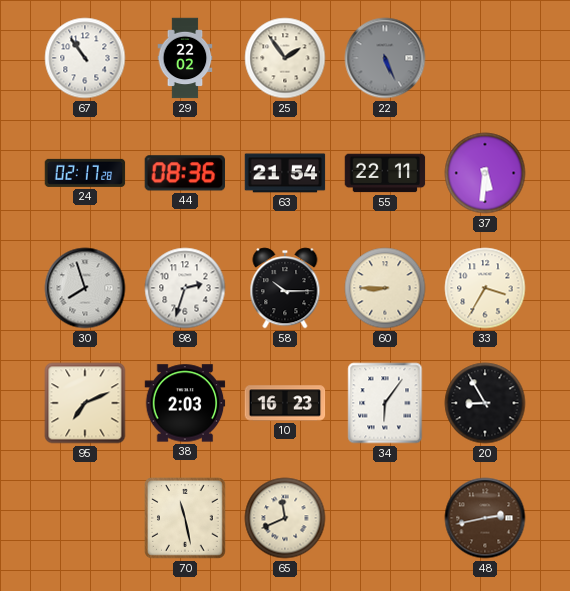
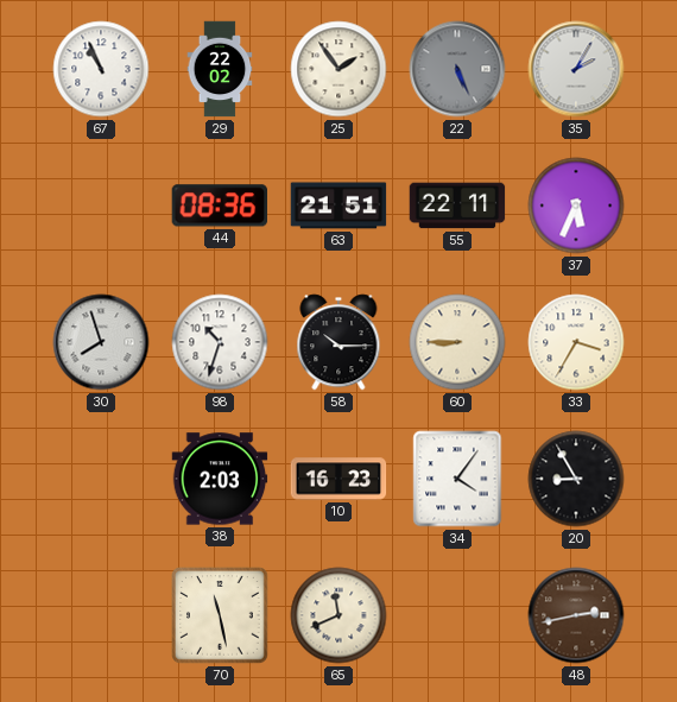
67: 10:54 -> 10:56 (101, 69)
35: none -> 2:05 (576, 69)
24: 02:17 -> none (85, 173)
63: 21:54 -> 21:51 (338, 205)
37: 5:31 -> 5:34 (576, 205)
98: 2:33 -> 10:33 (220, 342)
95: 7:11 -> none (85, 403)
34: 6:06 -> 4:06 (457, 479)
